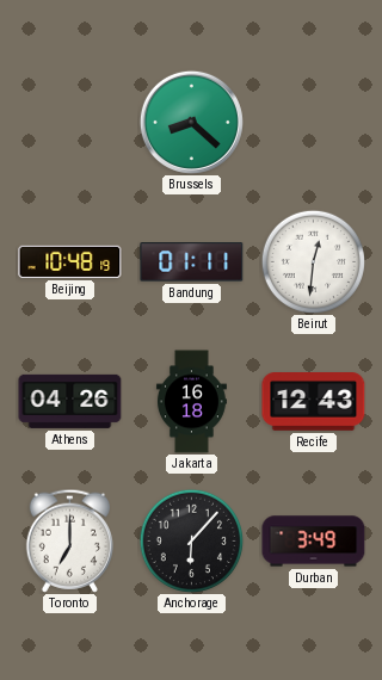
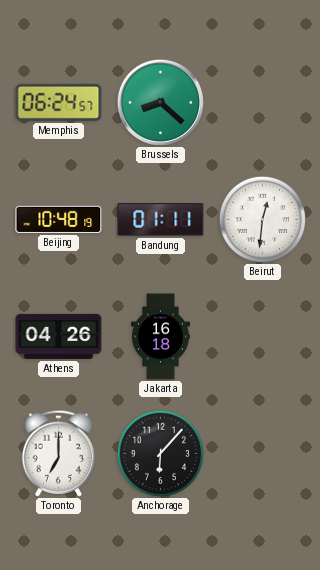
Memphis: none -> 06:24 (59, 102)
Recife: 12:43 -> none (314, 402)
Durban: 3:49 -> none (314, 542)
